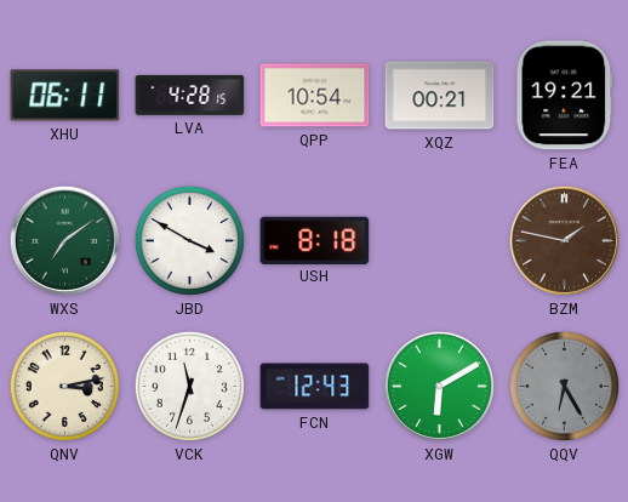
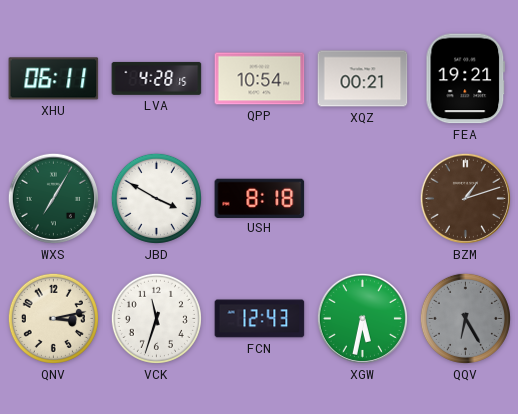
WXS: 7:09 -> 7:05 (53, 198)
BZM: 1:47 -> 1:12 (465, 198)
XGW: 6:10 -> 5:32 (362, 318)
